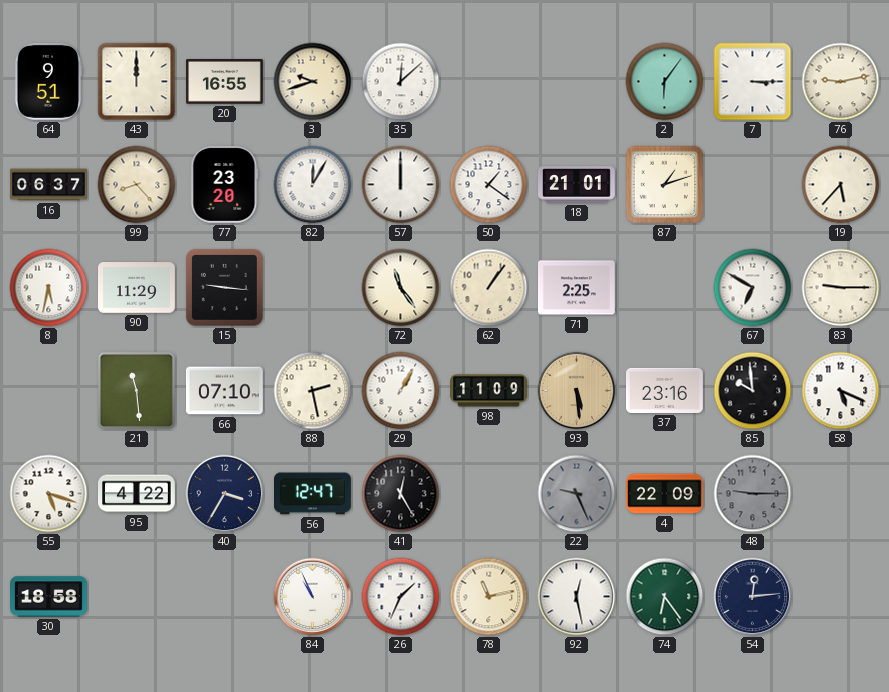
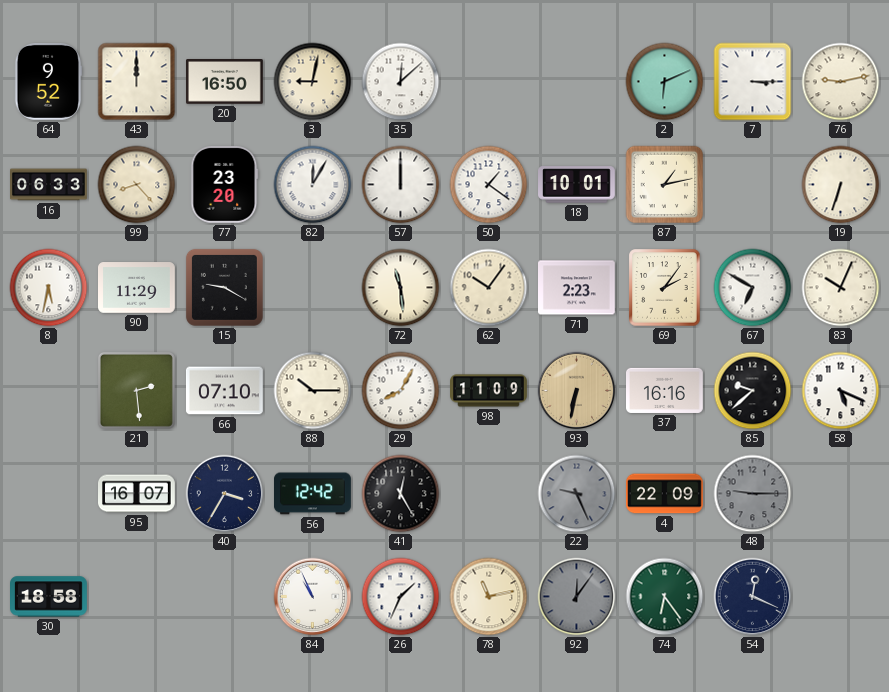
64: 9:51 -> 9:52 (48, 82)
20: 16:55 -> 16:50 (225, 82)
3: 9:42 -> 9:02 (313, 82)
2: 6:06 -> 6:11 (665, 82)
16: 06:37 -> 06:33 (49, 185)
18: 21:01 -> 10:01 (577, 185)
87: 1:12 -> 1:13 (665, 185)
19: 5:37 -> 6:33 (841, 185)
15: 9:16 -> 9:20 (224, 287)
72: 11:24 -> 11:29 (401, 288)
62: 1:06 -> 10:06 (489, 288)
71: 2:25 -> 2:23 (577, 288)
69: none -> 2:06 (665, 288)
83: 9:15 -> 10:04 (841, 288)
21: 11:29 -> 2:29 (136, 390)
88: 2:28 -> 10:15 (313, 391)
29: 1:05 -> 8:05 (401, 391)
93: 5:29 -> 6:32 (577, 391)
37: 23:16 -> 16:16 (665, 390)
85: 9:59 -> 9:38 (753, 391)
55: 5:18 -> none (49, 494)
95: 4:22 -> 16:07 (137, 494)
56: 12:47 -> 12:42 (313, 494)
92: 12:28 -> 12:06 (577, 597)
92 dial: white -> grey (577, 597)
54: 12:14 -> 12:19 (753, 597)
